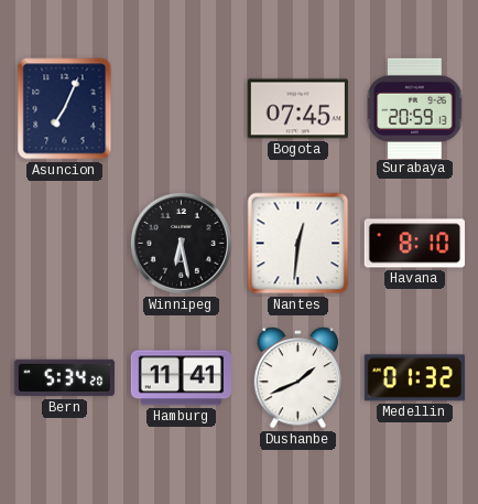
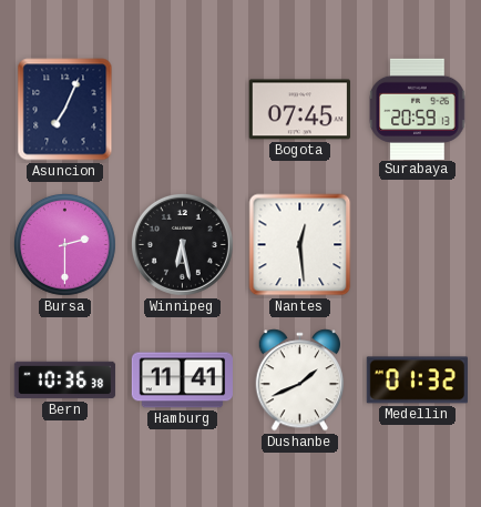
Bursa: none -> 2:30 (64, 244)
Nantes: 12:31 -> 12:29 (300, 245)
Havana: 8:10 -> none (414, 244)
Bern: 5:34 -> 10:36 (65, 381)
